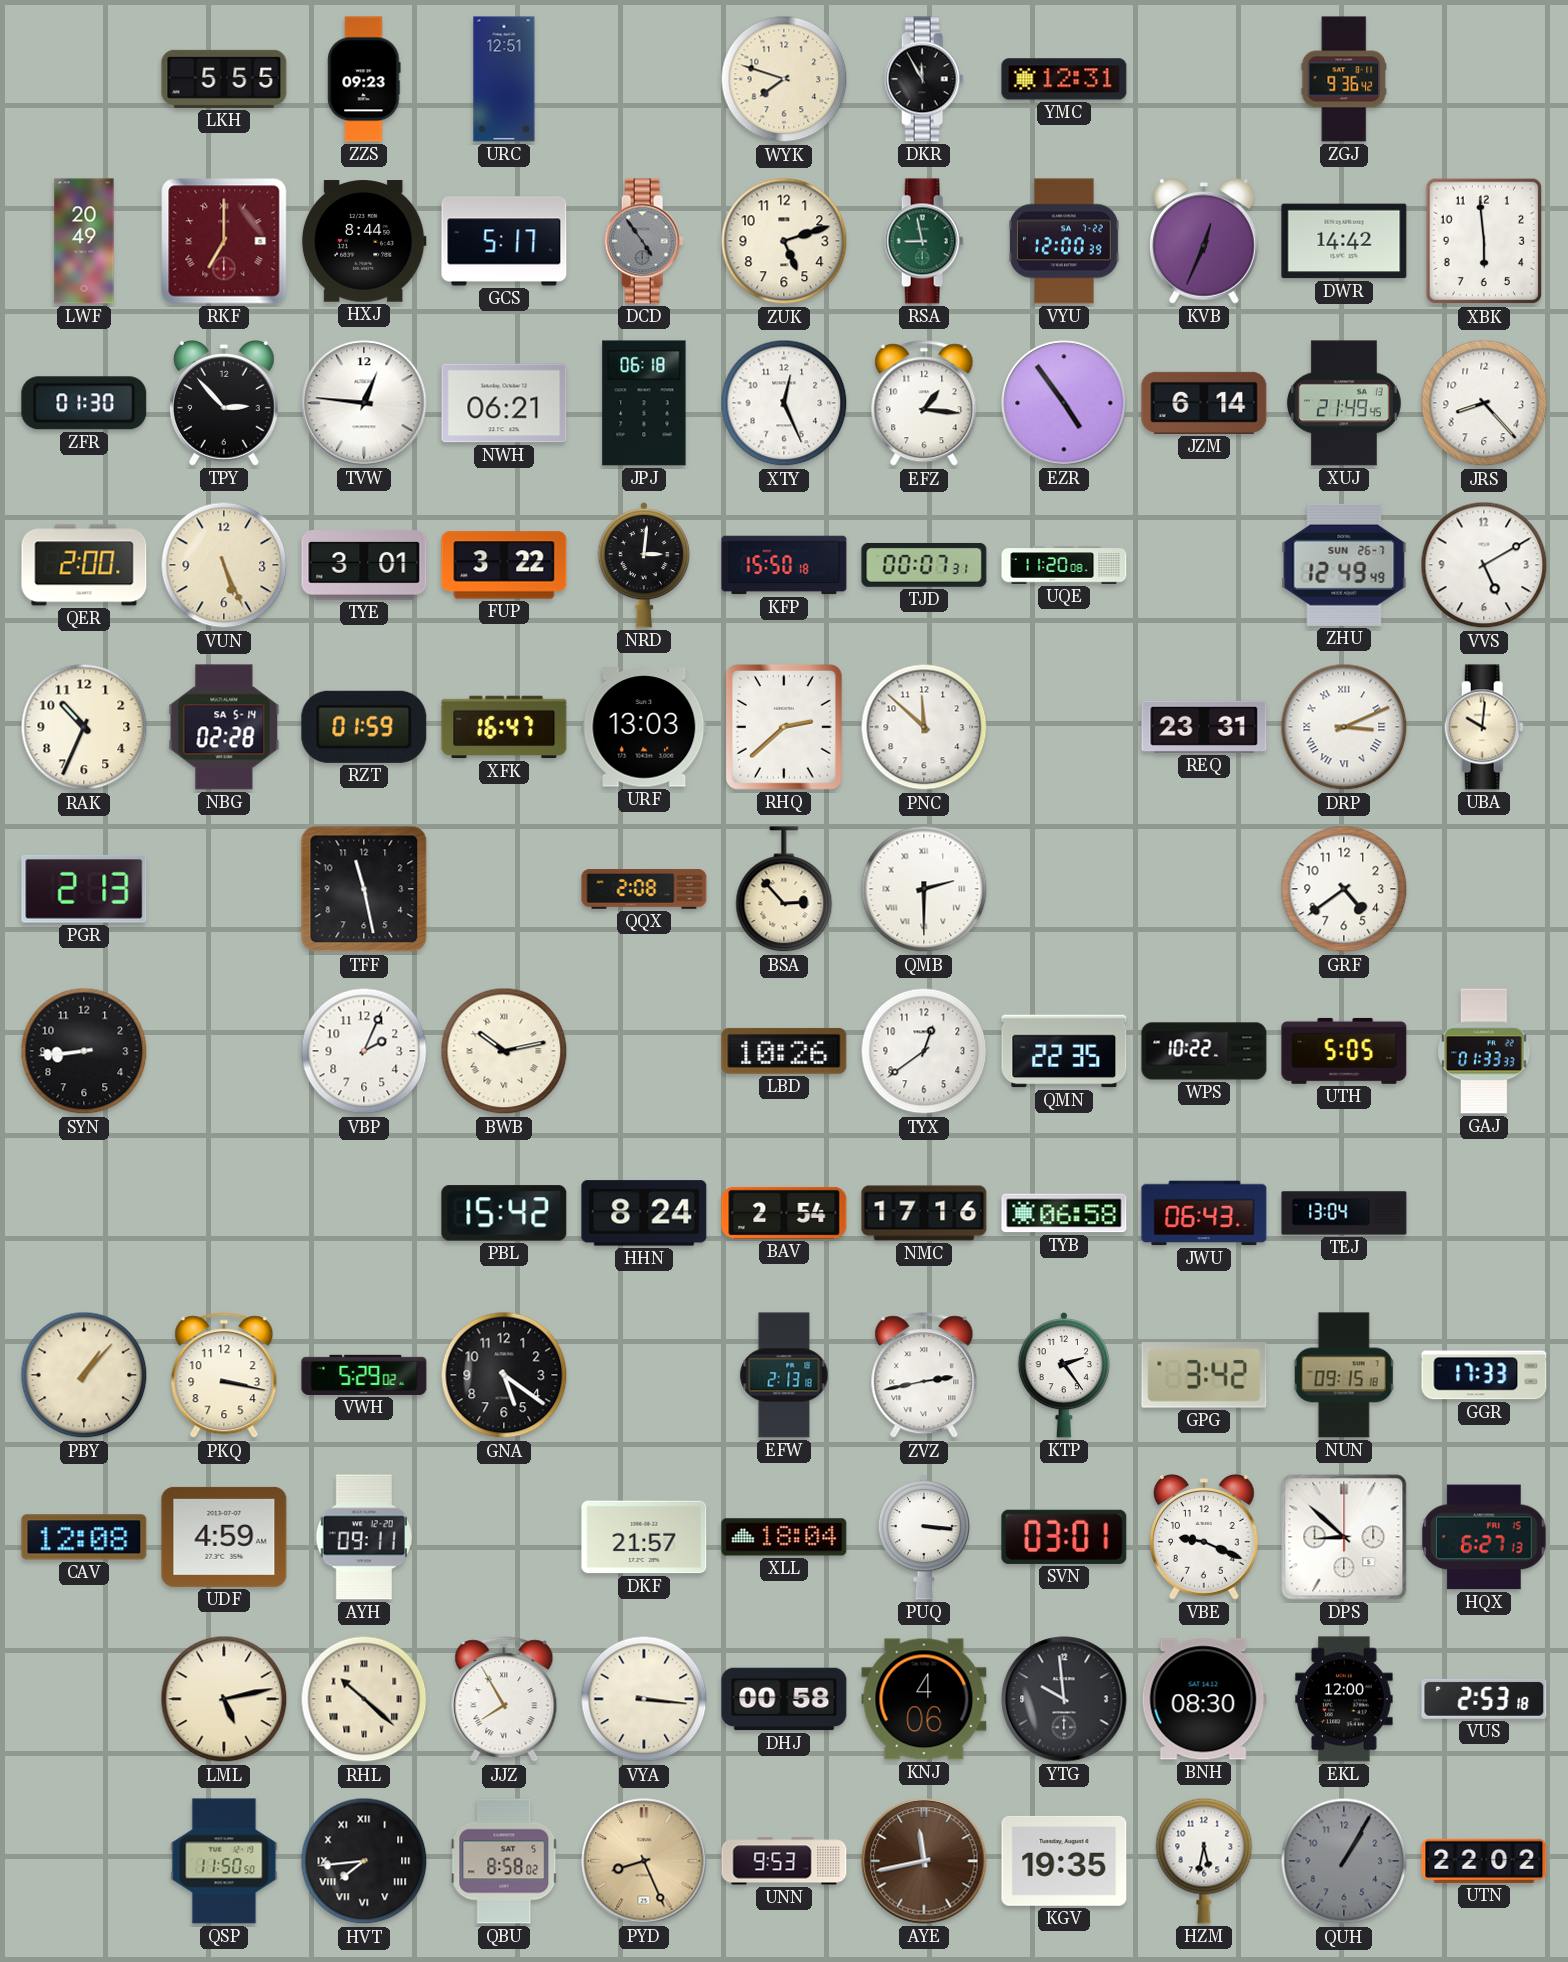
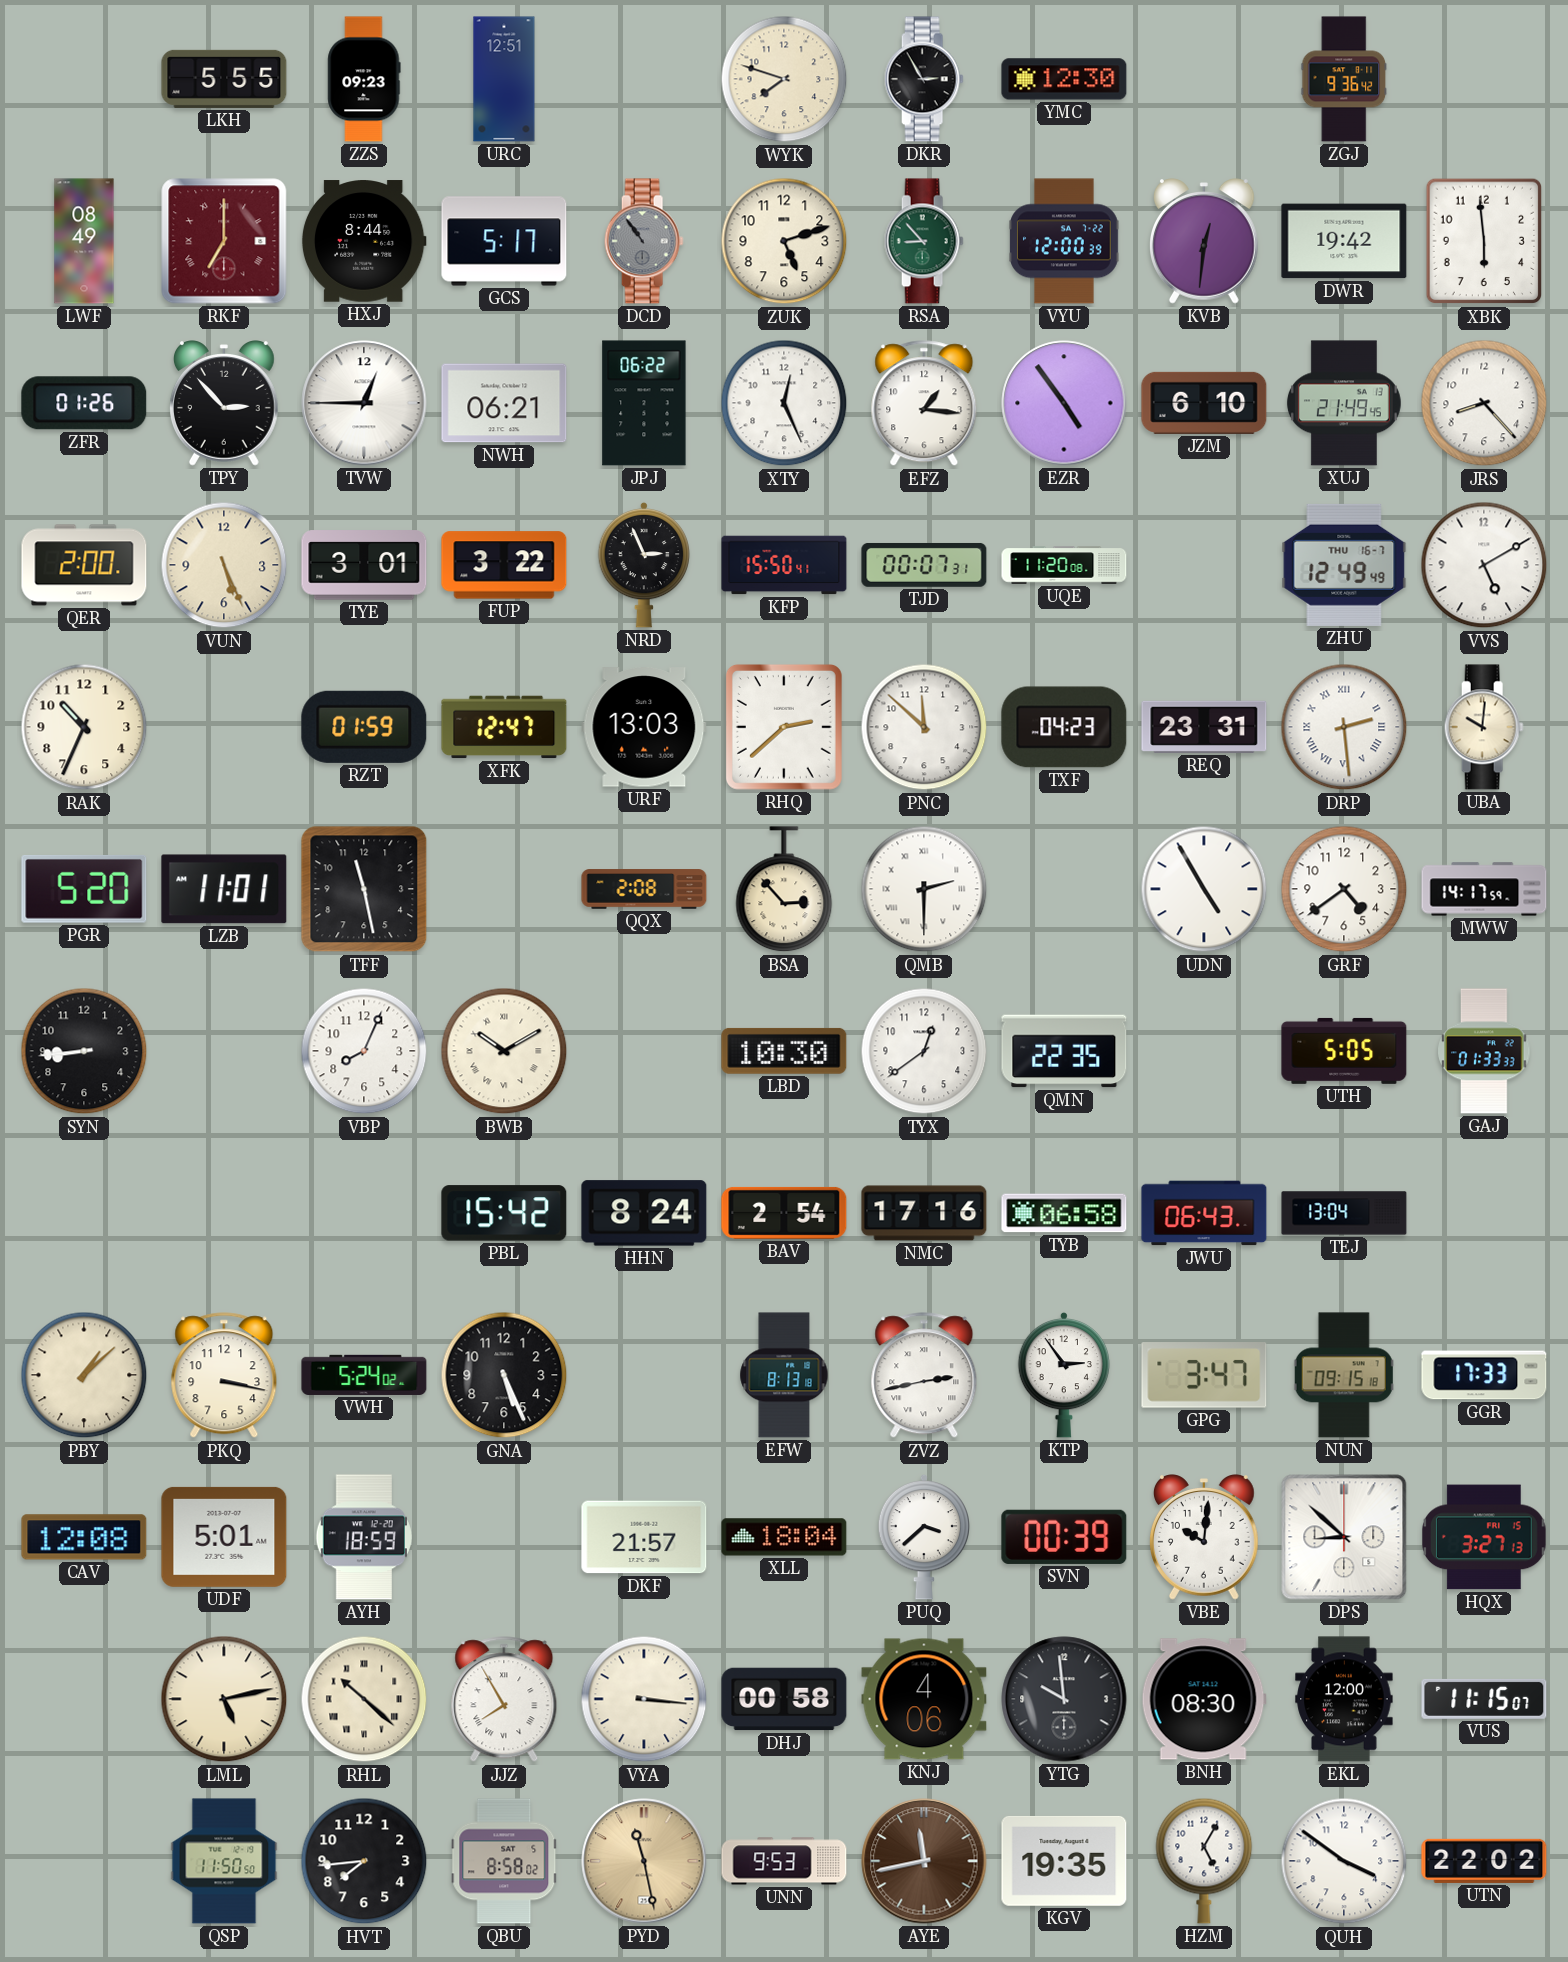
DKR: 11:55 -> 2:55 (924, 79)
YMC: 12:31 -> 12:30 (1064, 79)
LWF: 20:49 -> 08:49 (84, 241)
DCD: 4:54 -> 10:54 (644, 241)
RSA: 8:58 -> 8:53 (924, 241)
KVB: 12:34 -> 12:31 (1205, 241)
DWR: 14:42 -> 19:42 (1344, 241)
ZFR: 01:30 -> 01:26 (84, 403)
TVW: 12:46 -> 12:45 (364, 403)
JPJ: 06:18 -> 06:22 (644, 403)
JZM: 6:14 -> 6:10 (1204, 403)
NRD: 3:01 -> 2:56 (644, 565)
KFP: 15:50:18 -> 15:50:41 (784, 565)
ZHU date: SUN 26-7 -> THU 16-7 (1344, 565)
NBG: 02:28 -> none (224, 727)
XFK: 16:47 -> 12:47 (504, 727)
TXF: none -> 04:23 (1064, 727)
DRP: 3:11 -> 2:29 (1344, 727)
PGR: 2:13 -> 5:20 (84, 889)
LZB: none -> 11:01 (224, 889)
UDN: none -> 4:55 (1204, 889)
MWW: none -> 14:17 (1484, 889)
VBP: 2:04 -> 8:04 (364, 1051)
BWB: 10:13 -> 10:10 (504, 1051)
LBD: 10:26 -> 10:30 (784, 1051)
WPS: 10:22 -> none (1204, 1051)
PBY: 1:07 -> 1:08 (84, 1375)
VWH: 5:29 -> 5:24 (364, 1375)
GNA: 5:21 -> 5:26 (504, 1375)
EFW: 2:13 -> 8:13 (784, 1375)
KTP: 2:24 -> 2:54 (1064, 1375)
GPG: 3:42 -> 3:47 (1204, 1375)
UDF: 4:59 -> 5:01 (224, 1537)
AYH: 09:11 -> 18:59 (364, 1537)
PUQ: 3:16 -> 3:38 (924, 1537)
SVN: 03:01 -> 00:39 (1064, 1537)
VBE: 9:19 -> 10:01 (1205, 1537)
HQX: 6:27 -> 3:27 (1485, 1537)
VUS: 2:53 -> 11:15 (1484, 1699)
HVT numerals: Roman -> Arabic (364, 1861)
PYD: 8:26 -> 11:28 (644, 1861)
HZM: 5:32 -> 5:05 (1204, 1861)
QUH: 1:05 -> 3:51 (1344, 1861)
QUH dial: grey -> white (1344, 1861)
